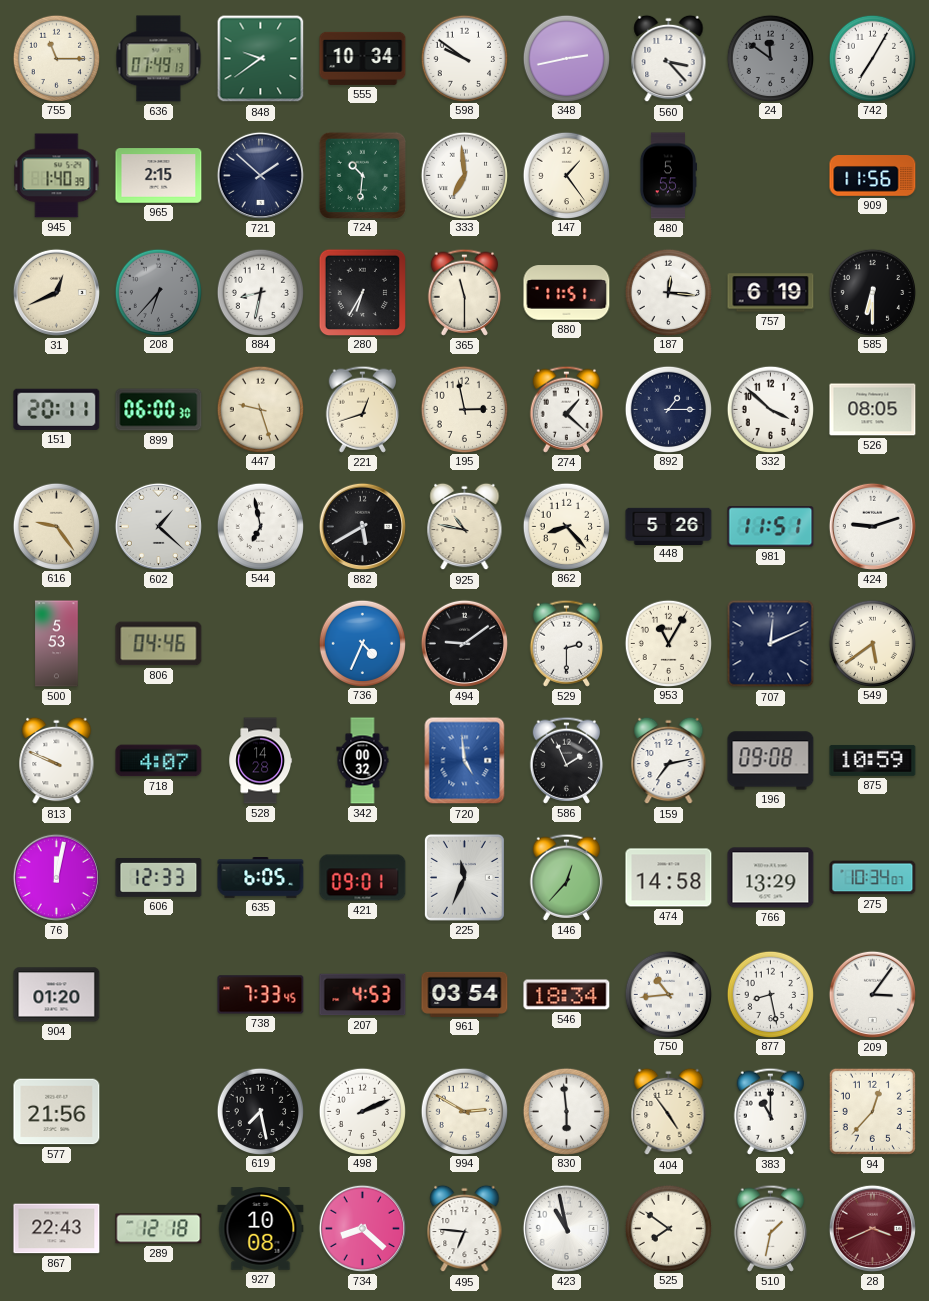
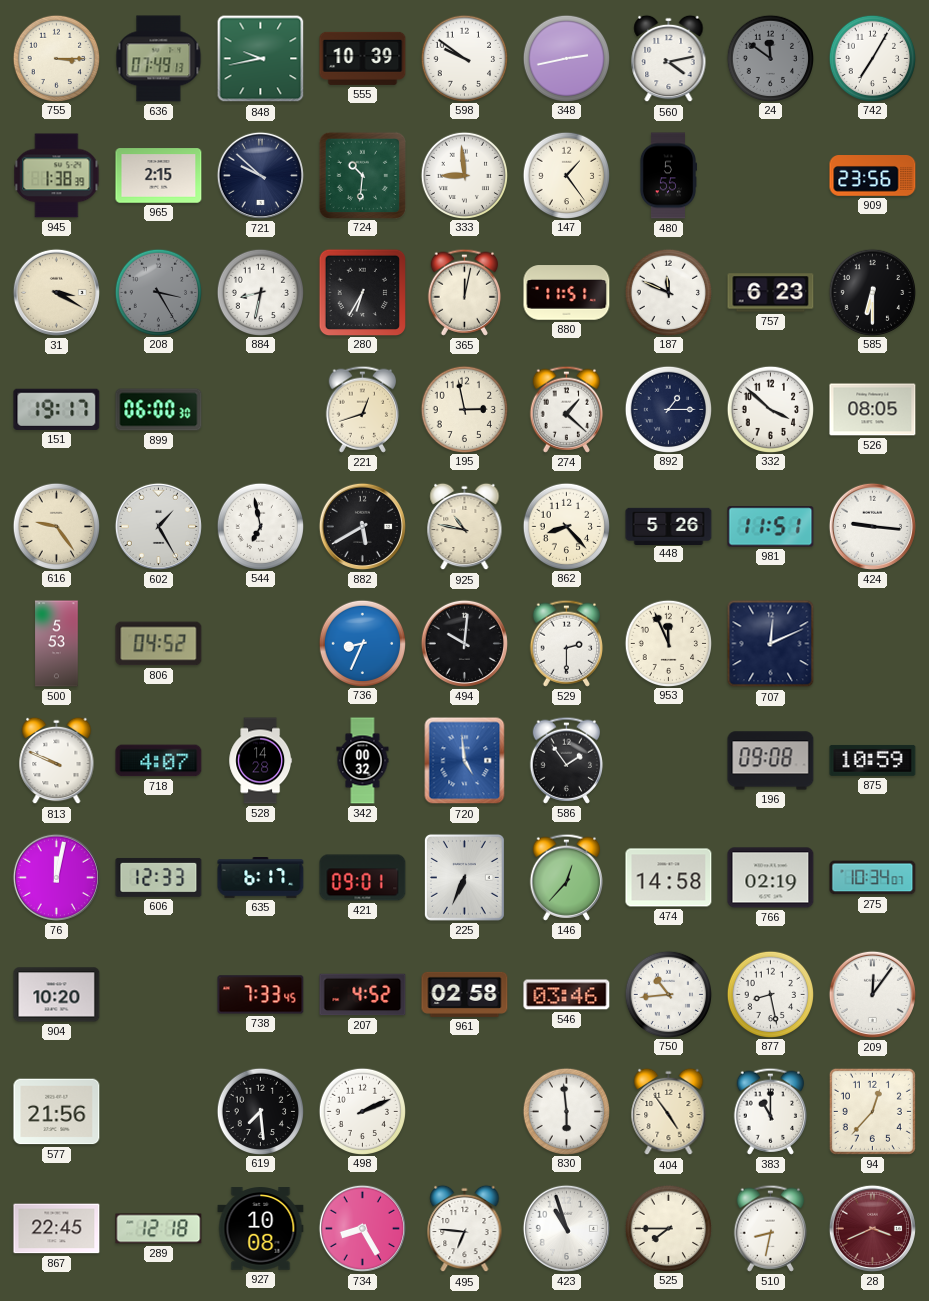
755: 11:15 -> 3:15 (56, 58)
848: 9:39 -> 9:43 (261, 59)
555: 10:34 -> 10:39 (363, 58)
560: 3:23 -> 4:13 (669, 59)
945: 1:40 -> 1:38 (57, 176)
721: 1:52 -> 9:52 (260, 175)
333: 6:59 -> 8:59 (464, 175)
909: 11:56 -> 23:56 (873, 176)
31: 12:41 -> 3:20 (56, 292)
208: 6:37 -> 3:25 (158, 292)
365: 11:30 -> 12:02 (465, 292)
187: 12:16 -> 11:49 (668, 292)
757: 6:19 -> 6:23 (771, 293)
151: 20:11 -> 19:17 (57, 409)
447: 9:27 -> none (260, 409)
602: 1:22 -> 1:25 (158, 526)
424: 9:12 -> 9:16 (872, 526)
806: 04:46 -> 04:52 (159, 644)
736: 4:34 -> 8:34 (362, 643)
494: 9:09 -> 10:01 (464, 643)
953: 11:05 -> 11:56 (668, 643)
549: 5:39 -> none (872, 643)
586: 1:56 -> 1:54 (567, 760)
159: 7:13 -> none (669, 761)
635: 6:05 -> 6:17 (261, 878)
225: 11:34 -> 6:34 (464, 877)
766: 13:29 -> 02:19 (771, 878)
904: 01:20 -> 10:20 (57, 995)
207: 4:53 -> 4:52 (363, 995)
961: 03:54 -> 02:58 (465, 994)
546: 18:34 -> 03:46 (567, 995)
209: 3:06 -> 12:06 (872, 994)
619: 7:28 -> 7:29 (260, 1111)
994: 2:50 -> none (464, 1111)
867: 22:43 -> 22:45 (57, 1229)
734: 8:22 -> 8:25 (362, 1228)
423: 10:58 -> 10:57 (566, 1228)
525: 7:51 -> 7:45 (668, 1228)
510: 1:32 -> 8:32 (771, 1228)
